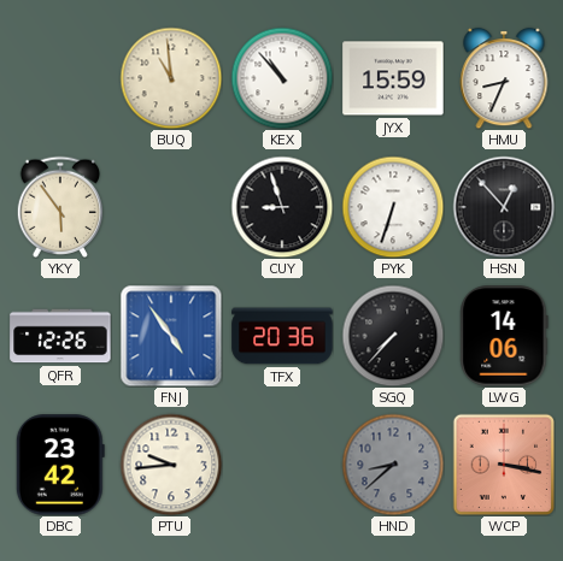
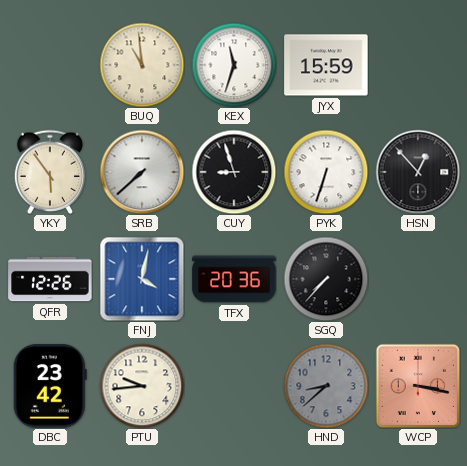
KEX: 10:53 -> 11:33 (234, 65)
HMU: 8:34 -> none (504, 78)
SRB: none -> 7:38 (142, 172)
FNJ: 4:54 -> 4:02 (142, 279)
LWG: 14:06 -> none (504, 336)
